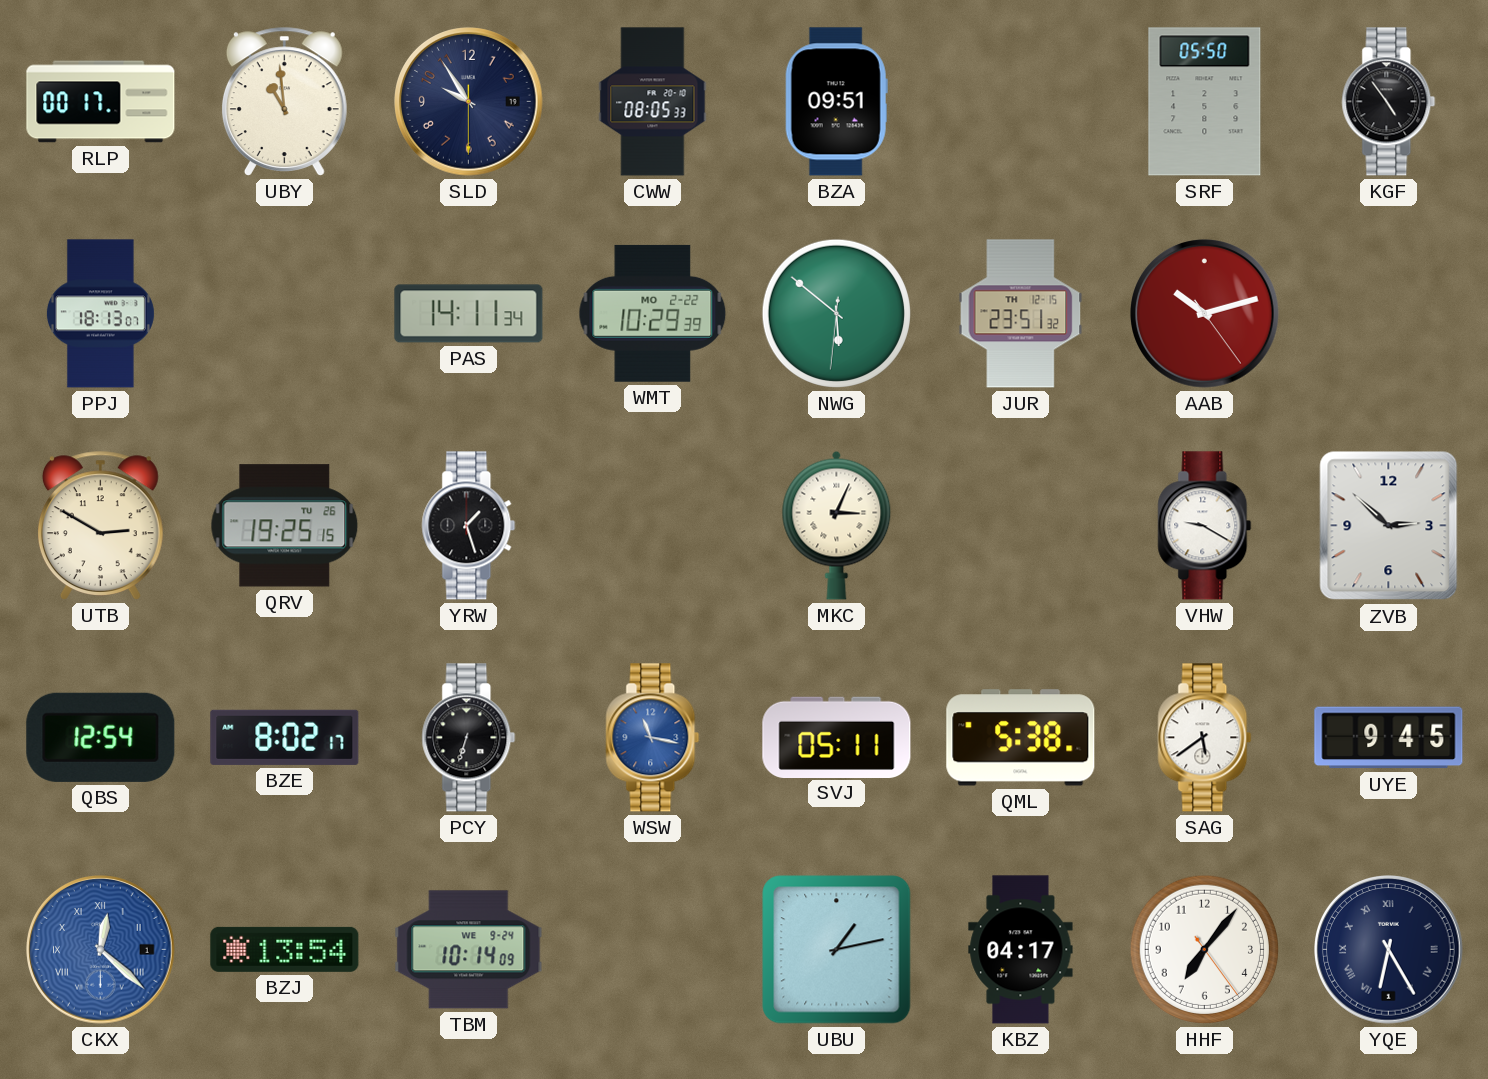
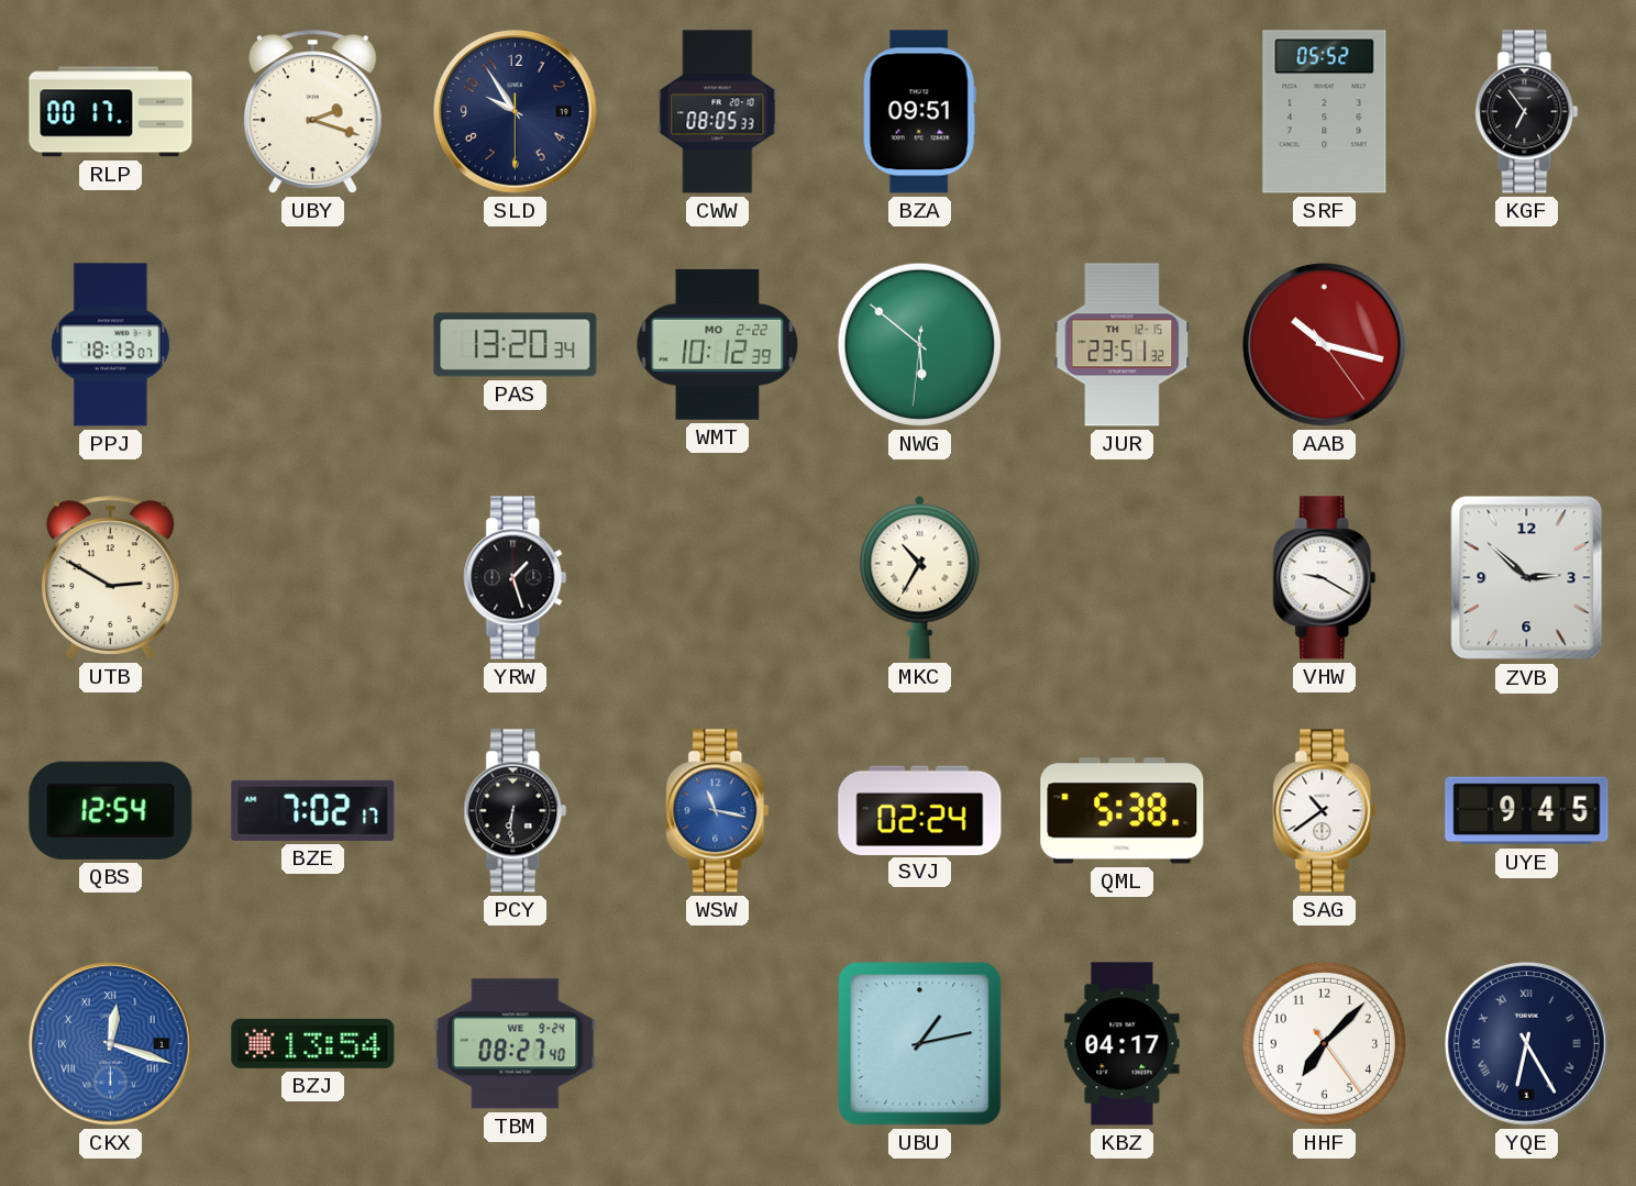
UBY: 10:59 -> 2:18 (312, 111)
SRF: 05:50 -> 05:52 (1325, 112)
KGF: 4:54 -> 6:54 (1527, 112)
PAS: 14:11 -> 13:20 (516, 345)
WMT: 10:29 -> 10:12 (718, 344)
AAB: 10:12 -> 10:17 (1325, 345)
QRV: 19:25 -> none (285, 526)
MKC: 3:04 -> 10:35 (920, 577)
BZE: 8:02 -> 7:02 (313, 810)
PCY: 6:33 -> 6:31 (516, 811)
SVJ: 05:11 -> 02:24 (920, 810)
SAG: 5:39 -> 10:39 (1325, 811)
CKX: 12:22 -> 12:18 (111, 1044)
TBM: 10:14 -> 08:27 (516, 1044)
HHF: 7:06 -> 7:07 (1324, 1043)
